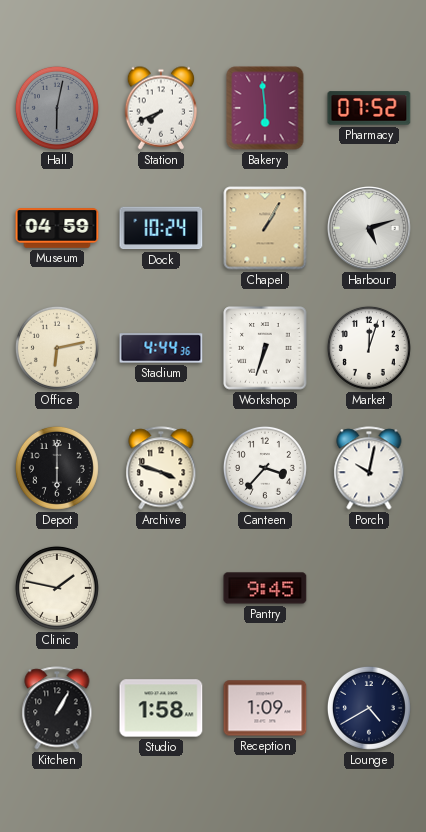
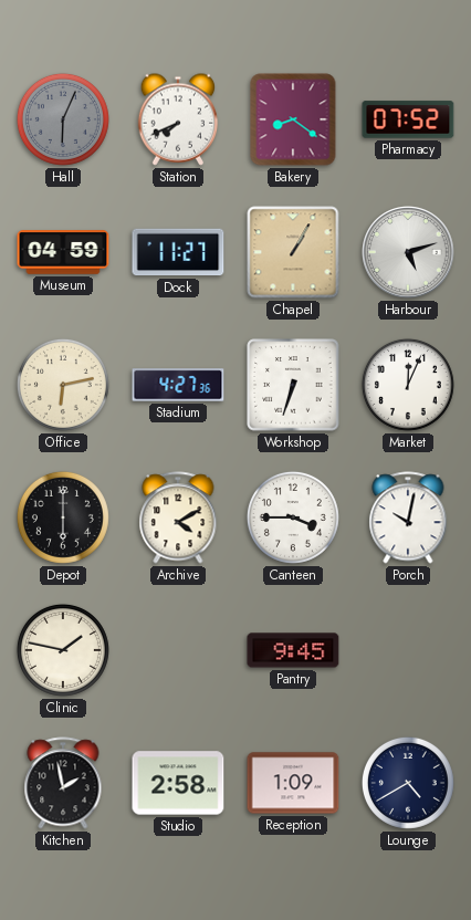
Hall: 6:02 -> 6:04 (63, 119)
Bakery: 5:59 -> 8:21 (293, 119)
Dock: 10:24 -> 11:27 (178, 252)
Stadium: 4:44 -> 4:27 (178, 385)
Market: 12:03 -> 12:04 (408, 385)
Archive: 3:48 -> 4:10 (178, 517)
Canteen: 3:37 -> 3:45 (293, 517)
Kitchen: 1:05 -> 1:58 (63, 783)
Studio: 1:58 -> 2:58 (178, 783)
